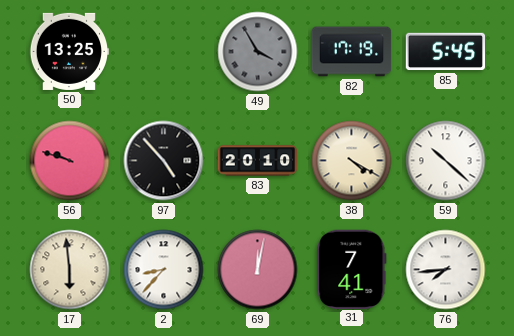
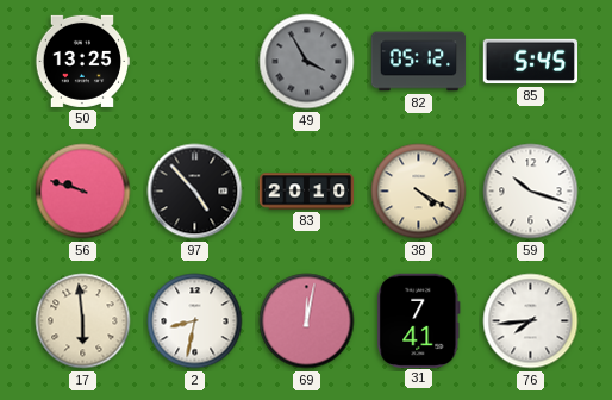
82: 17:19 -> 05:12 (419, 62)
59: 10:22 -> 10:18 (531, 192)
2: 8:37 -> 8:32 (195, 321)
